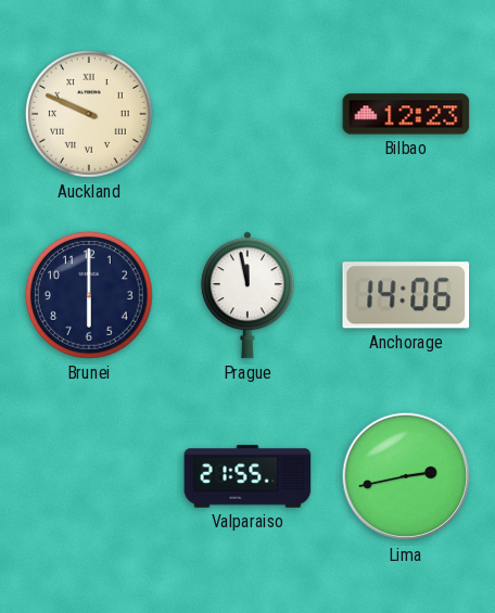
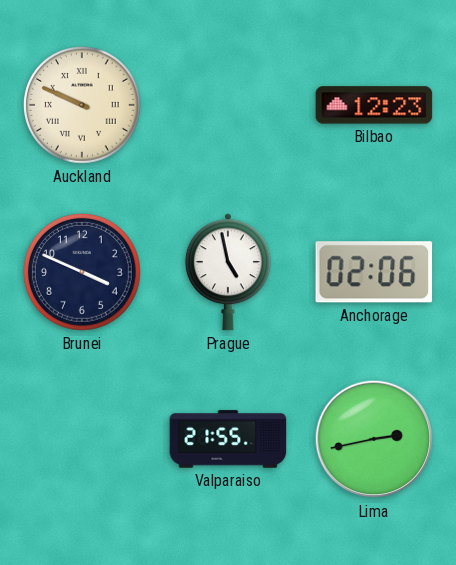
Brunei: 6:00 -> 3:49 (83, 273)
Prague: 11:58 -> 4:58 (228, 272)
Anchorage: 14:06 -> 02:06 (374, 272)
